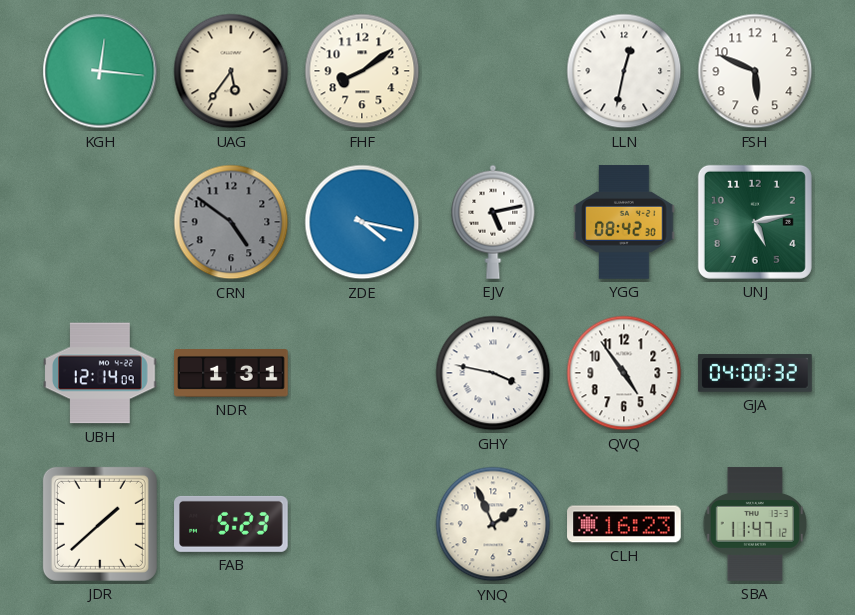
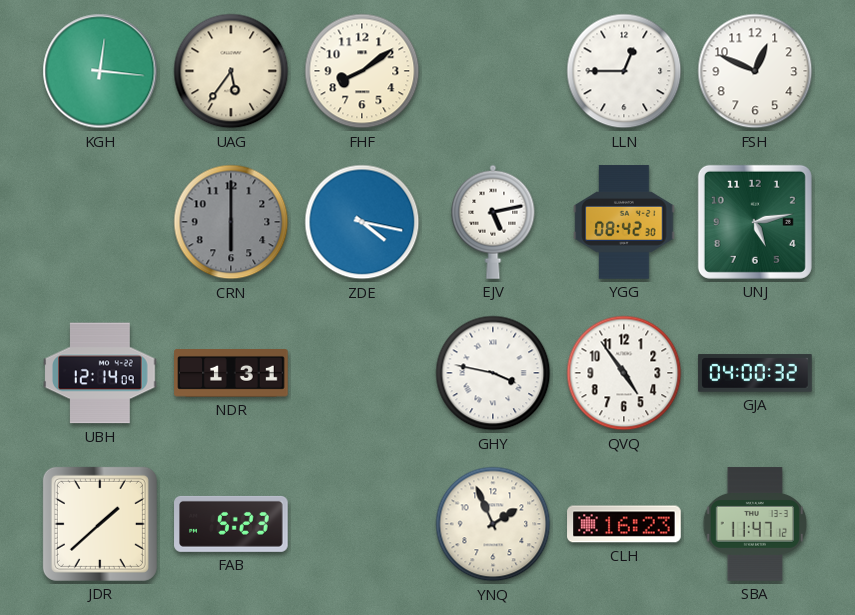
LLN: 12:32 -> 12:45 (624, 71)
FSH: 5:49 -> 12:49 (755, 71)
CRN: 4:51 -> 6:00 (231, 222)
